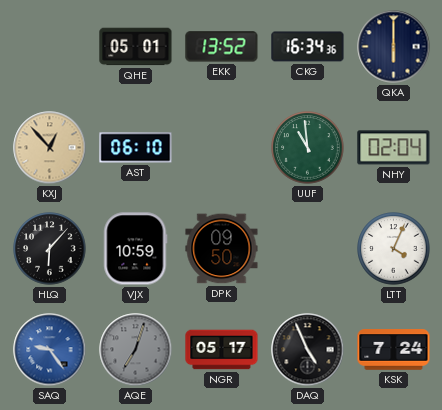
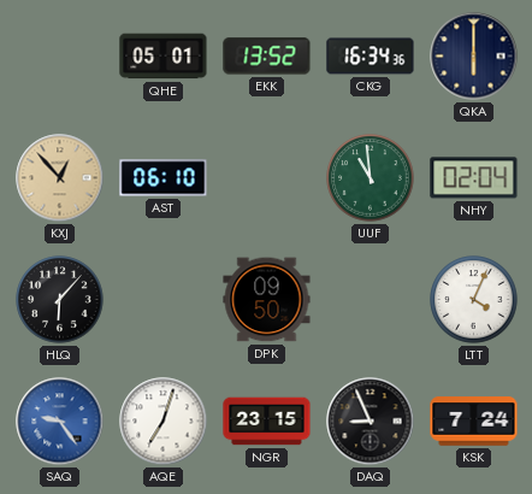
VJX: 10:59 -> none (136, 249)
AQE dial: grey -> white (164, 422)
NGR: 05:17 -> 23:15 (267, 422)
DAQ: 4:56 -> 8:56 (371, 422)
